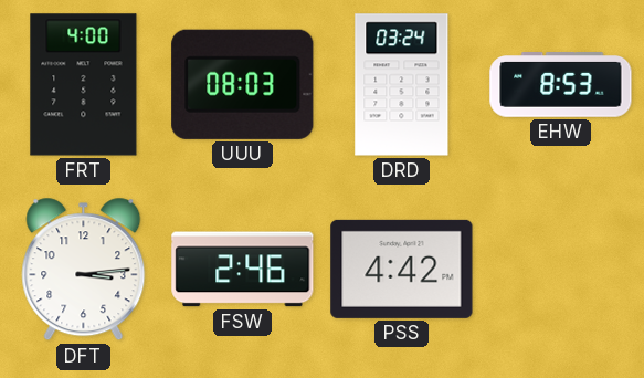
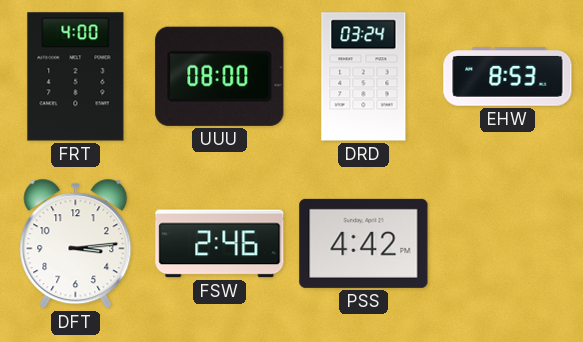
UUU: 08:03 -> 08:00 (220, 76)
